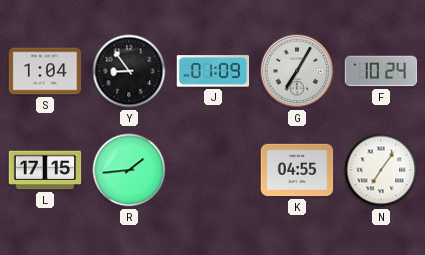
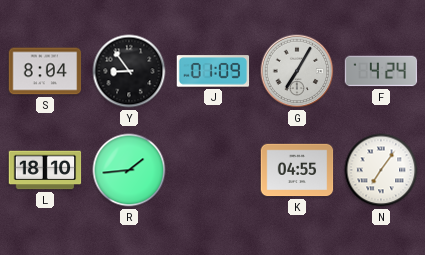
S: 1:04 -> 8:04 (45, 71)
F: 10:24 -> 4:24 (381, 71)
L: 17:15 -> 18:10 (45, 170)
